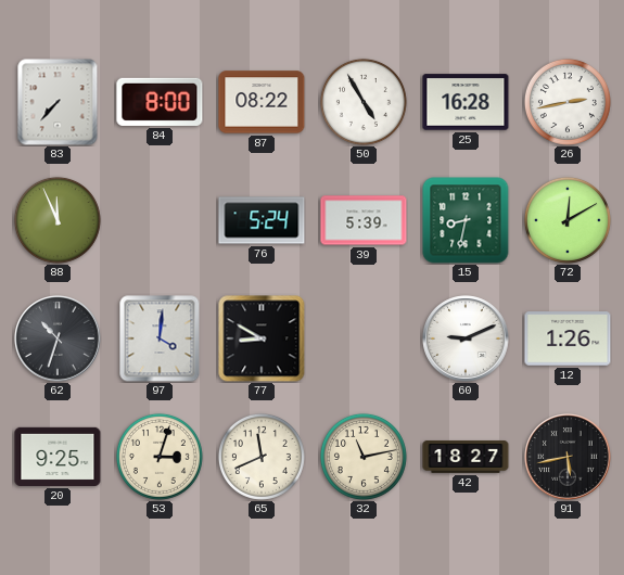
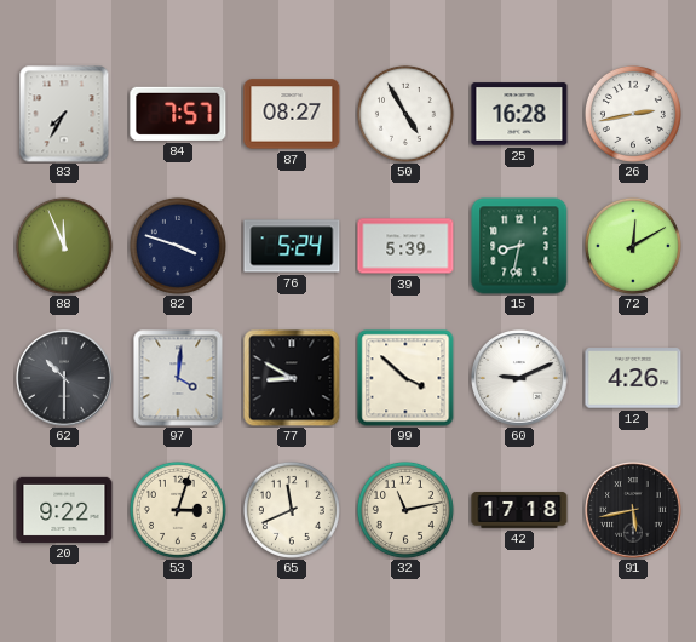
83: 7:37 -> 7:35 (64, 114)
84: 8:00 -> 7:57 (178, 114)
87: 08:22 -> 08:27 (292, 114)
82: none -> 3:48 (178, 246)
62: 10:33 -> 10:30 (64, 378)
99: none -> 3:52 (405, 378)
12: 1:26 -> 4:26 (633, 378)
20: 9:25 -> 9:22 (64, 510)
42: 18:27 -> 17:18 (519, 510)
